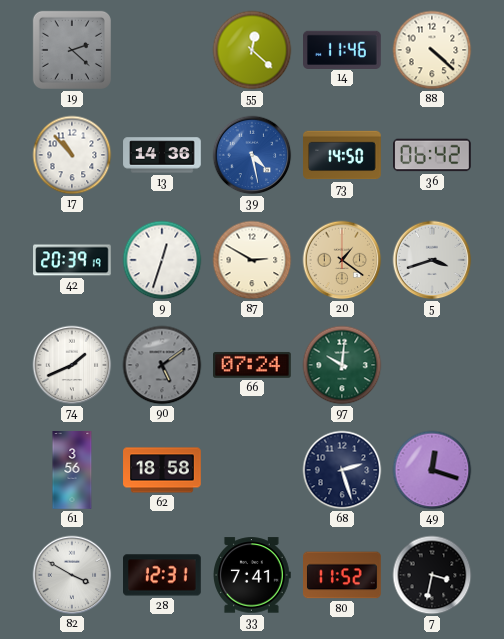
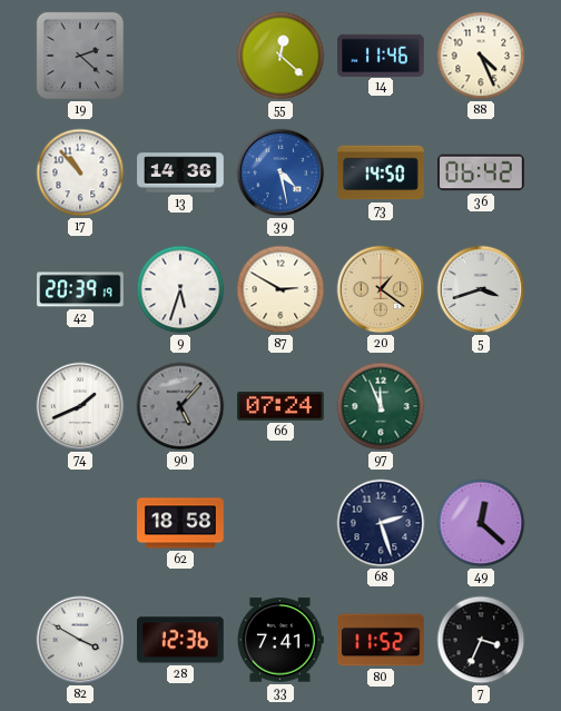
88: 4:22 -> 4:26 (481, 56)
9: 12:33 -> 5:33 (180, 289)
90: 5:09 -> 5:07 (180, 406)
97: 10:01 -> 11:56 (381, 406)
61: 3:56 -> none (72, 470)
49: 12:18 -> 12:22 (481, 523)
28: 12:31 -> 12:36 (181, 640)
7: 3:32 -> 3:34 (481, 640)
